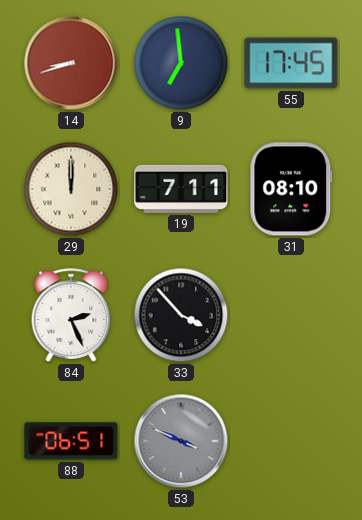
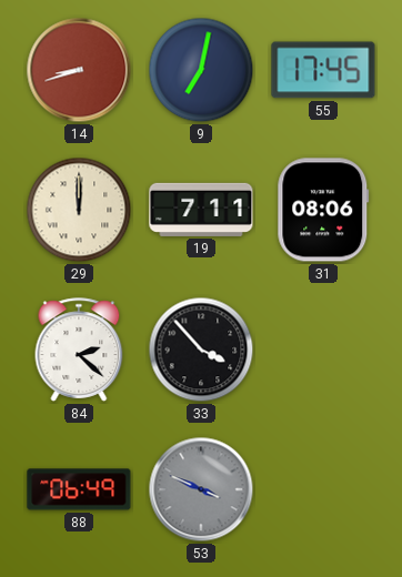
9: 6:59 -> 7:02 (201, 70)
31: 08:10 -> 08:06 (323, 210)
84: 2:26 -> 2:22 (79, 350)
88: 06:51 -> 06:49 (79, 489)
